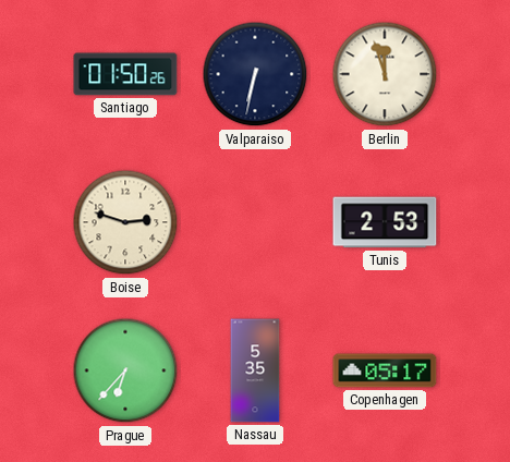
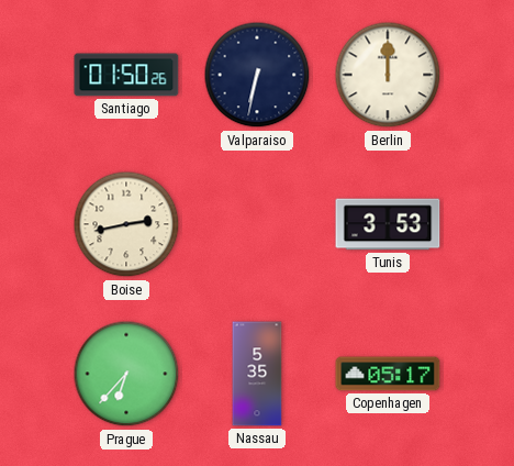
Berlin: 11:57 -> 12:00 (388, 75)
Boise: 2:48 -> 2:43 (126, 224)
Tunis: 2:53 -> 3:53 (388, 224)
